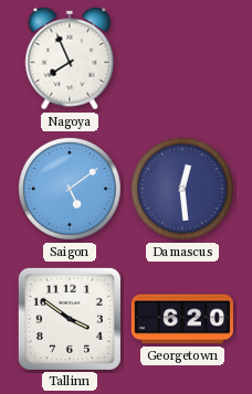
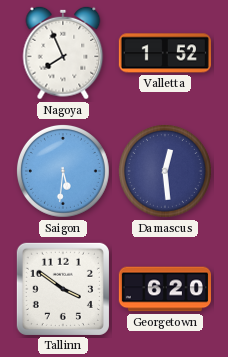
Valletta: none -> 1:52 (165, 53)
Saigon: 5:09 -> 5:31 (63, 171)
